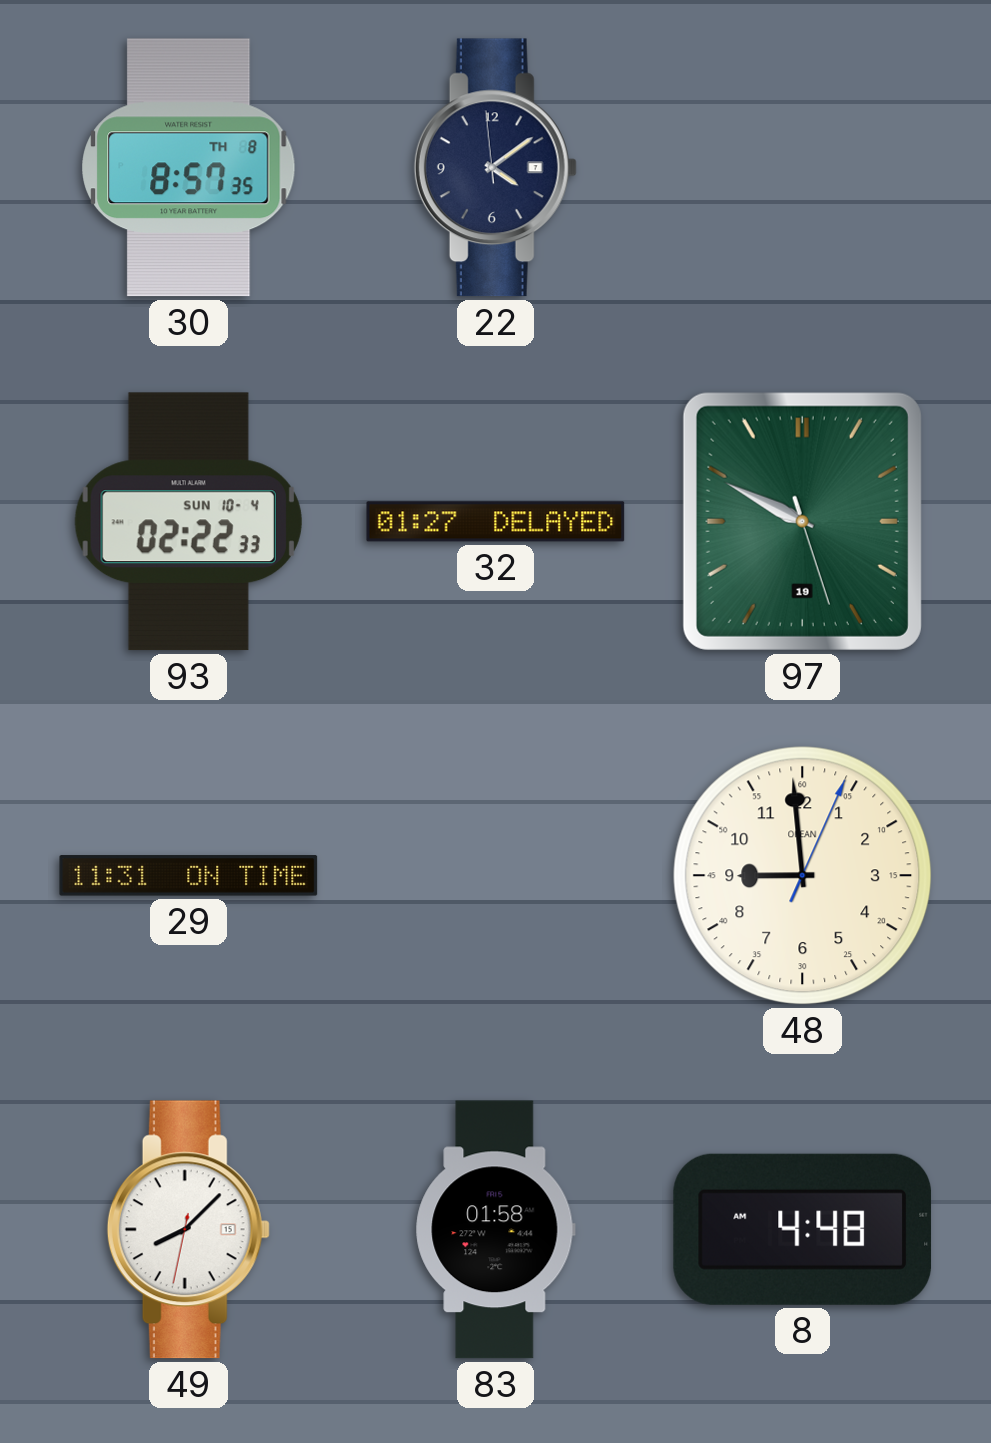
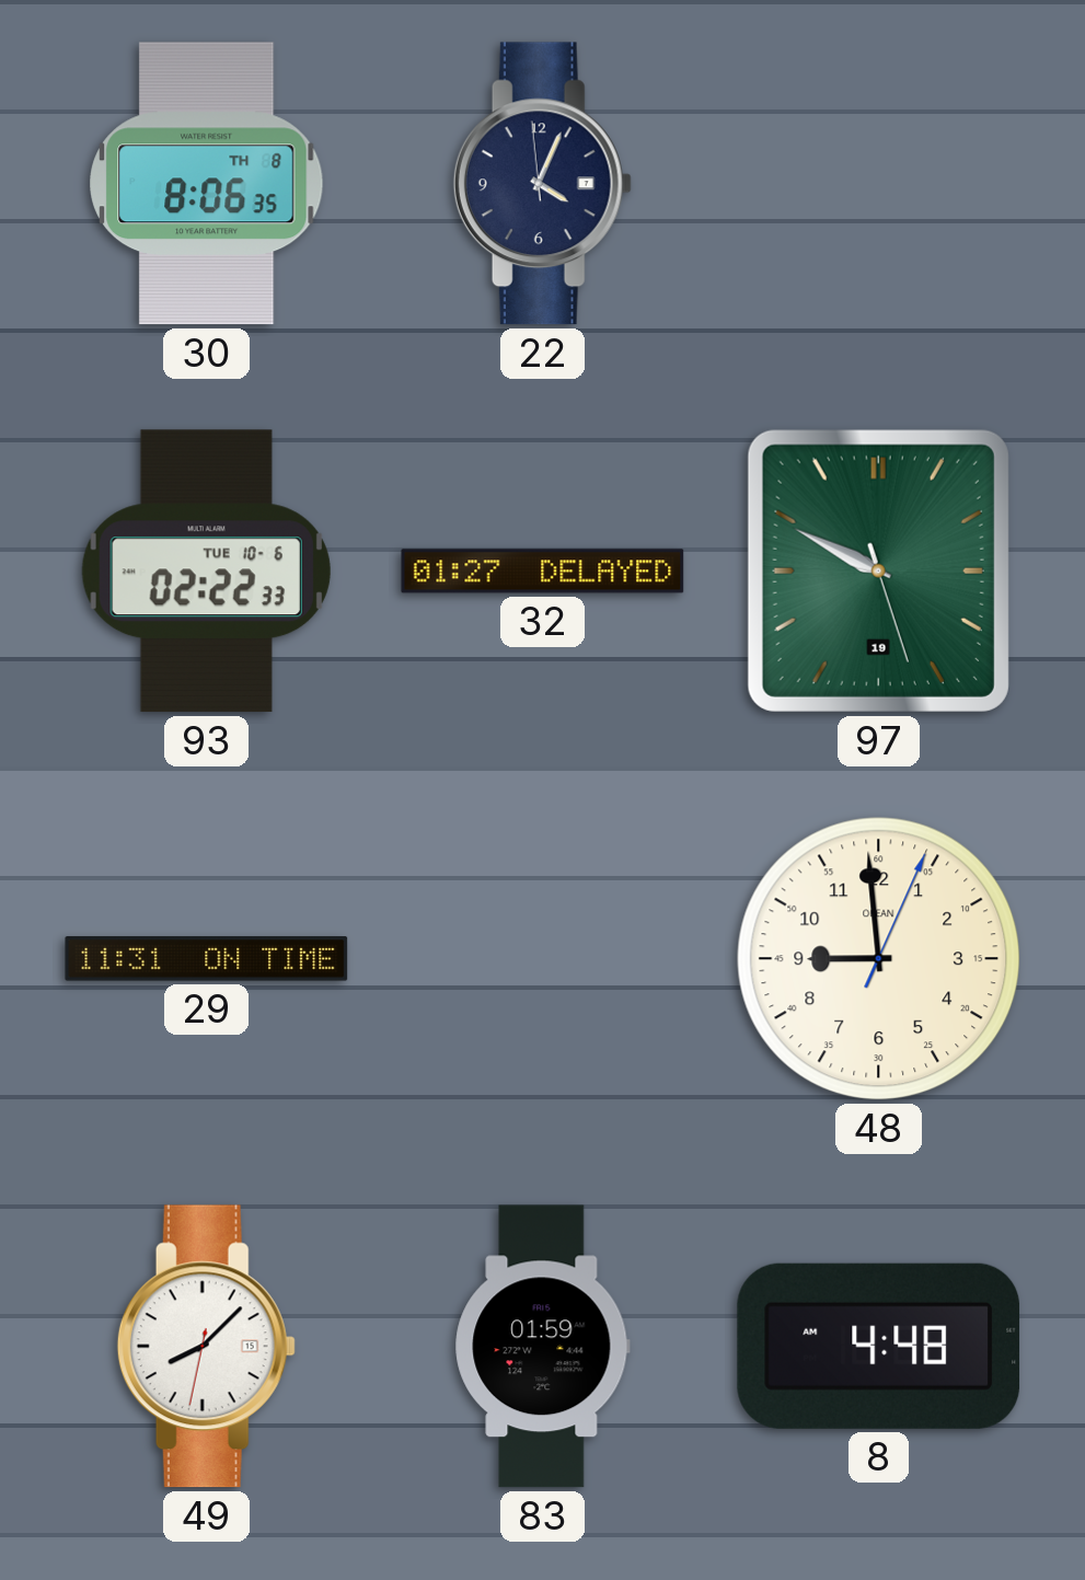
30: 8:57 -> 8:06 (207, 184)
22: 4:08 -> 4:03 (542, 184)
93 date: SUN 10-4 -> TUE 10-6 (206, 572)
83: 01:58 -> 01:59 (542, 1347)
